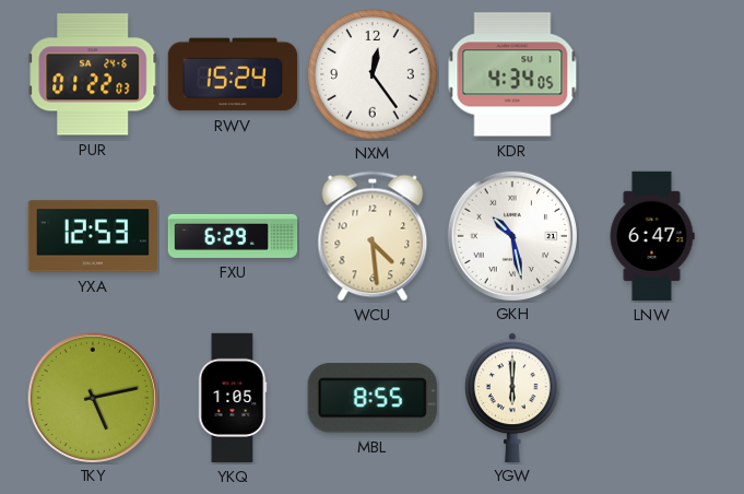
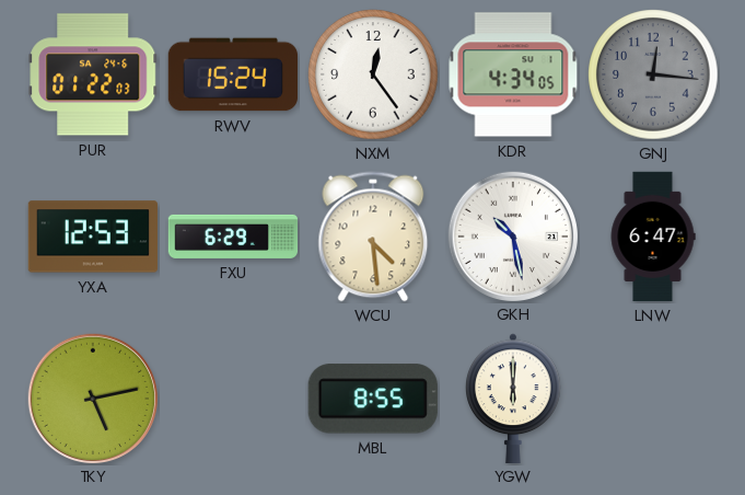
GNJ: none -> 12:16 (653, 74)
YKQ: 1:05 -> none (233, 398)
